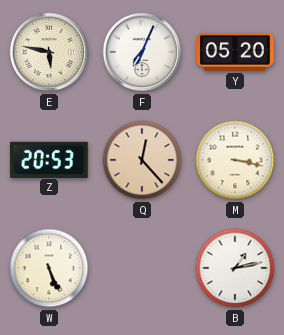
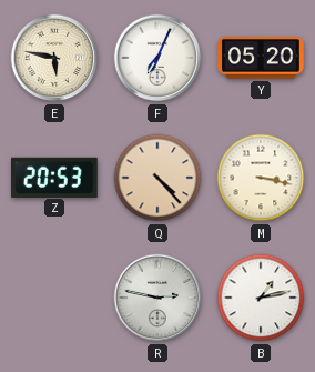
Q: 12:23 -> 4:23 (157, 178)
W: 5:26 -> none (49, 268)
R: none -> 2:47 (157, 298)
